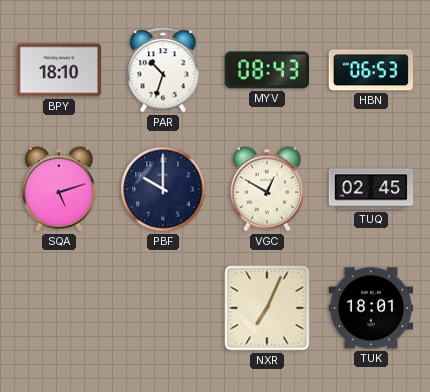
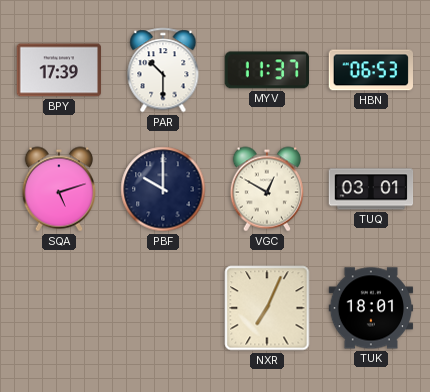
BPY: 18:10 -> 17:39 (58, 70)
PAR: 10:33 -> 10:30 (163, 70)
MYV: 08:43 -> 11:37 (266, 70)
TUQ: 02:45 -> 03:01 (371, 189)
